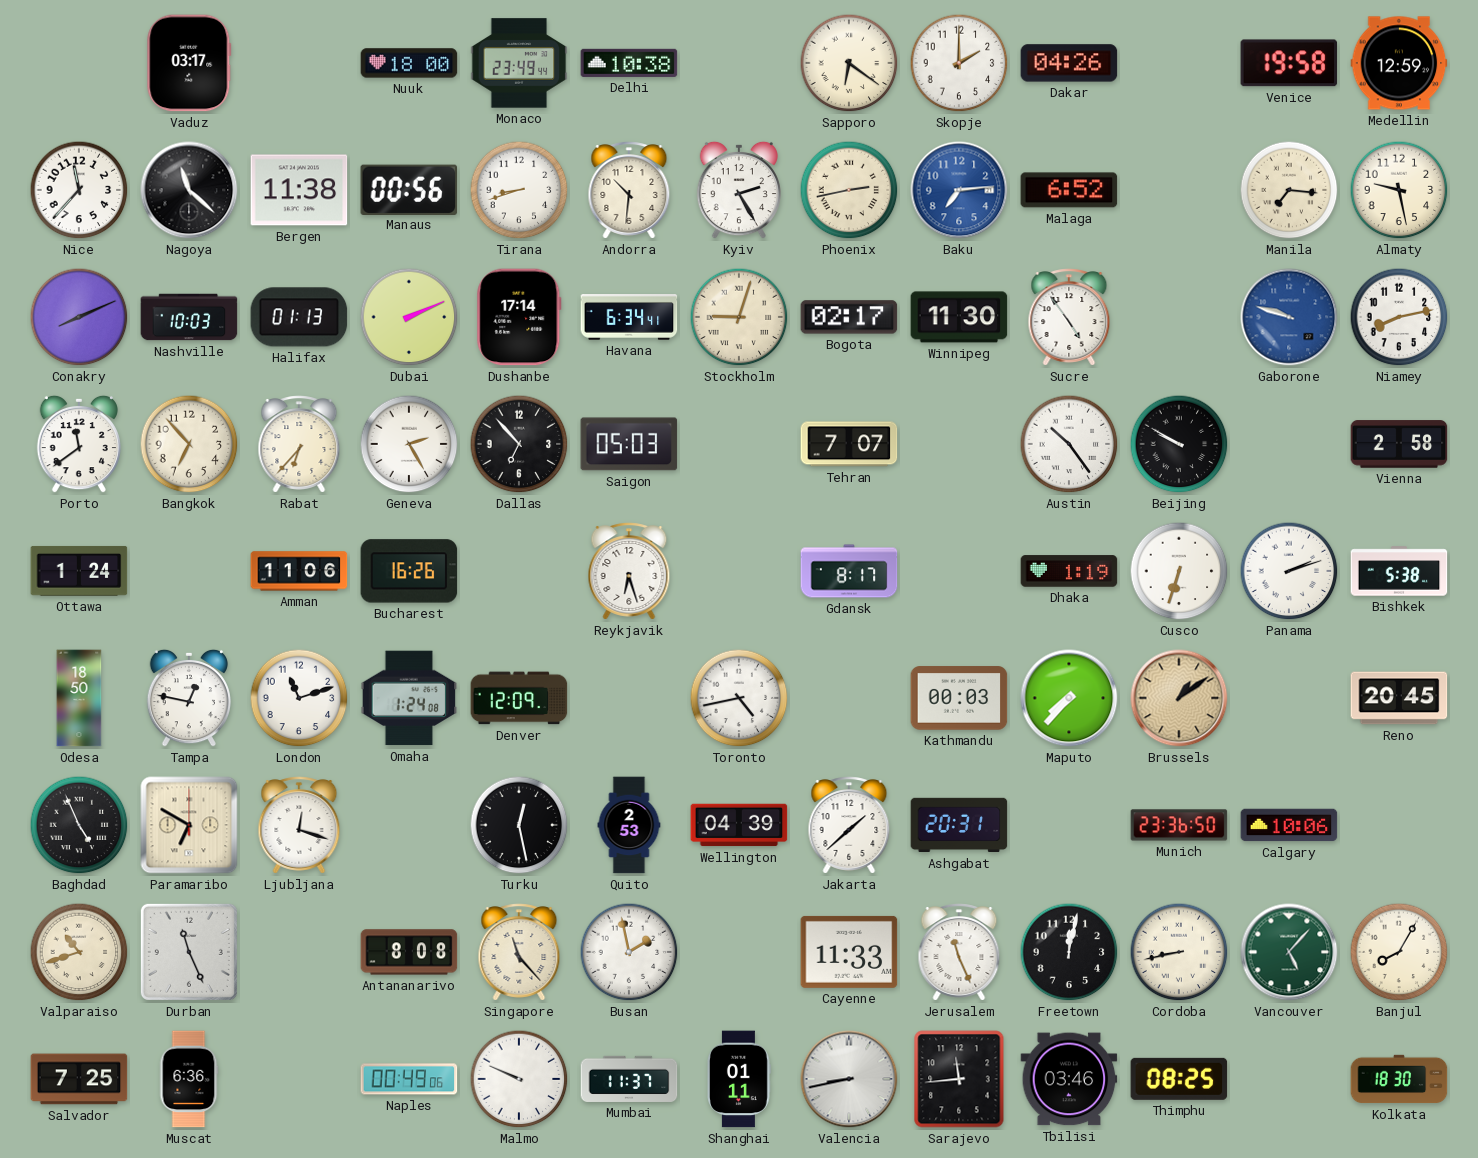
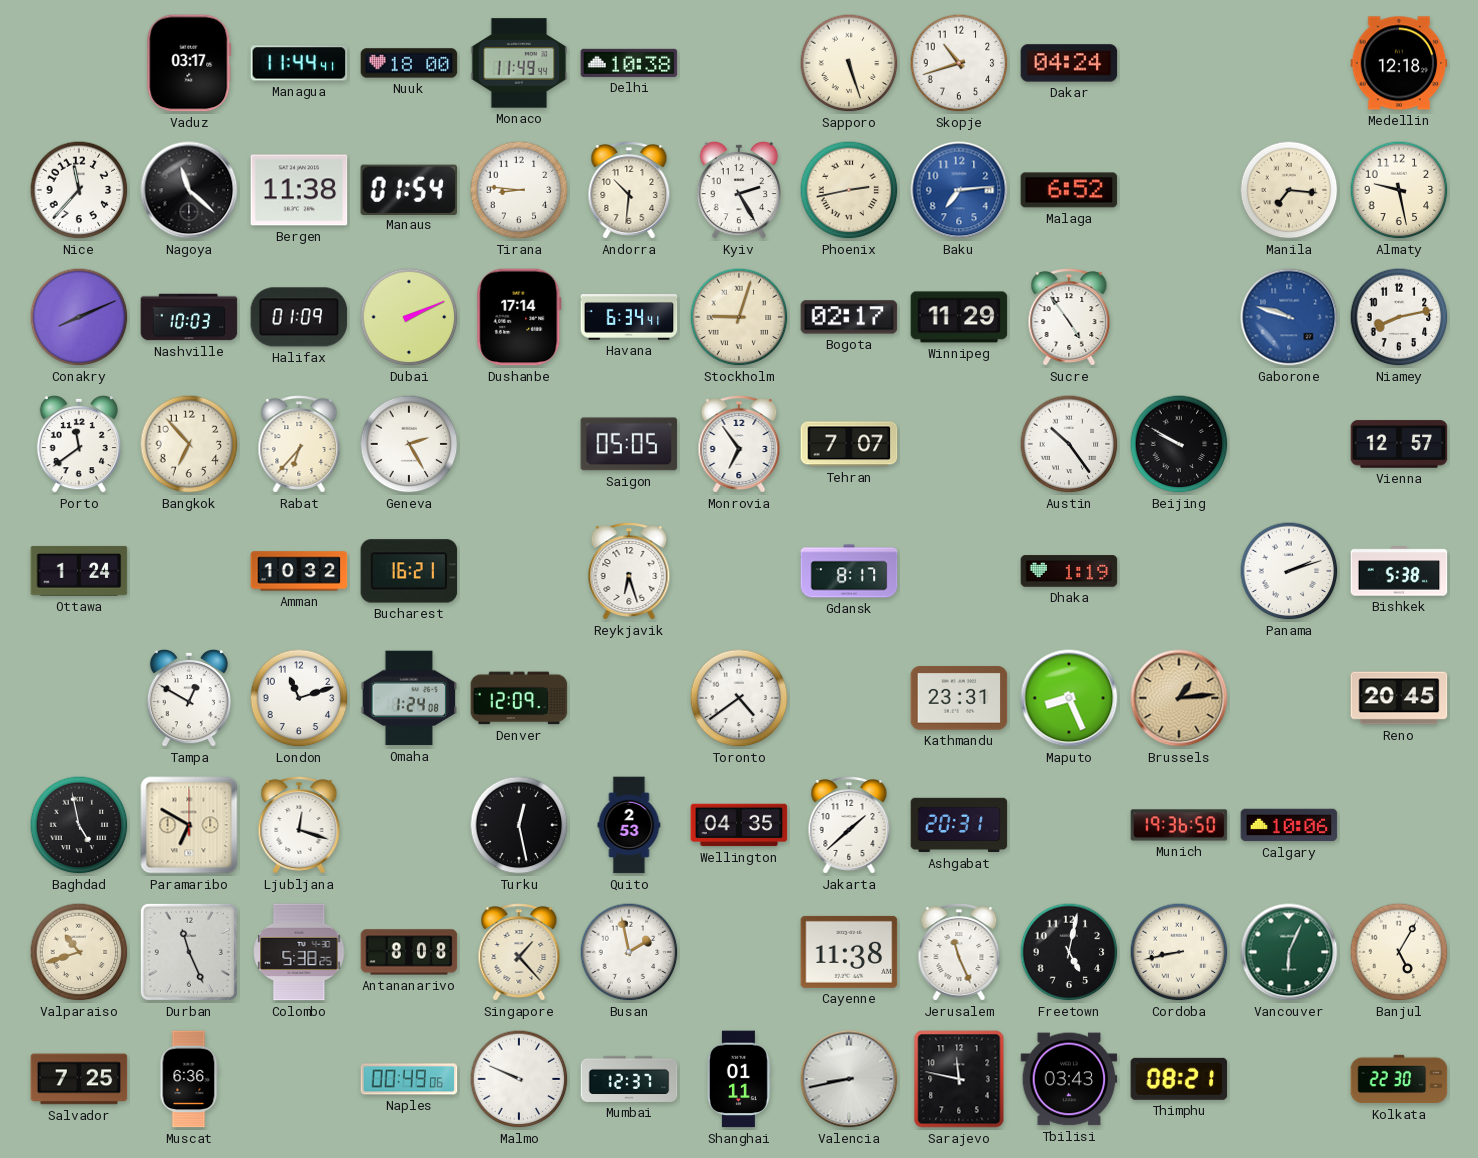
Managua: none -> 11:44 (299, 63)
Monaco: 23:49 -> 11:49 (519, 63)
Sapporo: 6:21 -> 5:27 (849, 63)
Skopje: 2:00 -> 10:42 (959, 63)
Dakar: 04:26 -> 04:24 (1069, 63)
Venice: 19:58 -> none (1289, 63)
Medellin: 12:59 -> 12:18 (1399, 63)
Manaus: 00:56 -> 01:54 (409, 189)
Tirana: 8:42 -> 8:46 (519, 190)
Halifax: 01:13 -> 01:09 (299, 317)
Winnipeg: 11:30 -> 11:29 (959, 317)
Dallas: 6:53 -> none (519, 444)
Saigon: 05:03 -> 05:05 (629, 444)
Monrovia: none -> 6:54 (739, 444)
Vienna: 2:58 -> 12:57 (1399, 444)
Amman: 11:06 -> 10:32 (299, 571)
Bucharest: 16:26 -> 16:21 (409, 571)
Cusco: 6:33 -> none (1179, 571)
Odesa: 18:50 -> none (79, 698)
Tampa: 12:47 -> 12:50 (189, 698)
Toronto: 4:43 -> 4:39 (739, 698)
Kathmandu: 00:03 -> 23:31 (959, 698)
Maputo: 7:37 -> 8:26 (1069, 698)
Brussels: 1:09 -> 1:14 (1179, 698)
Baghdad: 4:56 -> 4:58 (79, 825)
Wellington: 04:39 -> 04:35 (739, 825)
Munich: 23:36 -> 19:36 (1179, 825)
Colombo: none -> 5:38 (299, 952)
Singapore: 11:23 -> 1:23 (519, 952)
Cayenne: 11:33 -> 11:38 (849, 952)
Freetown: 12:02 -> 5:02 (1069, 952)
Vancouver: 5:07 -> 6:04 (1289, 952)
Banjul: 8:05 -> 5:05 (1399, 952)
Mumbai: 11:37 -> 12:37 (629, 1079)
Sarajevo: 11:44 -> 11:47 (959, 1079)
Tbilisi: 03:46 -> 03:43 (1069, 1079)
Thimphu: 08:25 -> 08:21 (1179, 1079)
Kolkata: 18:30 -> 22:30 (1399, 1079)
